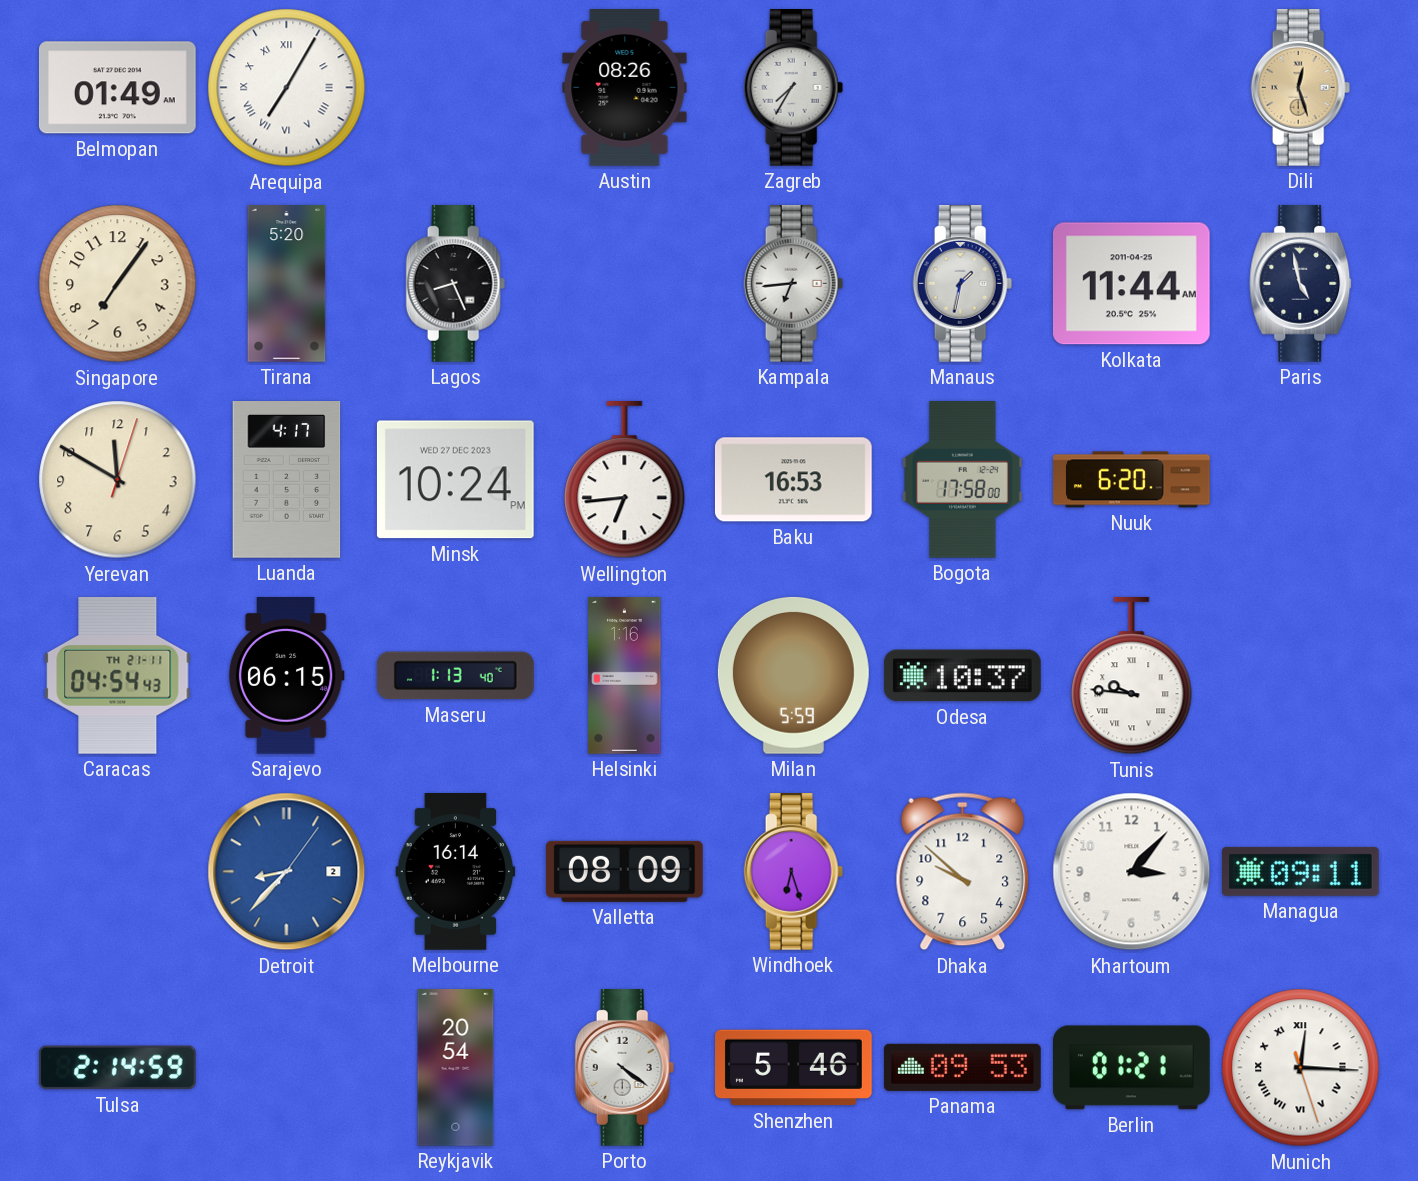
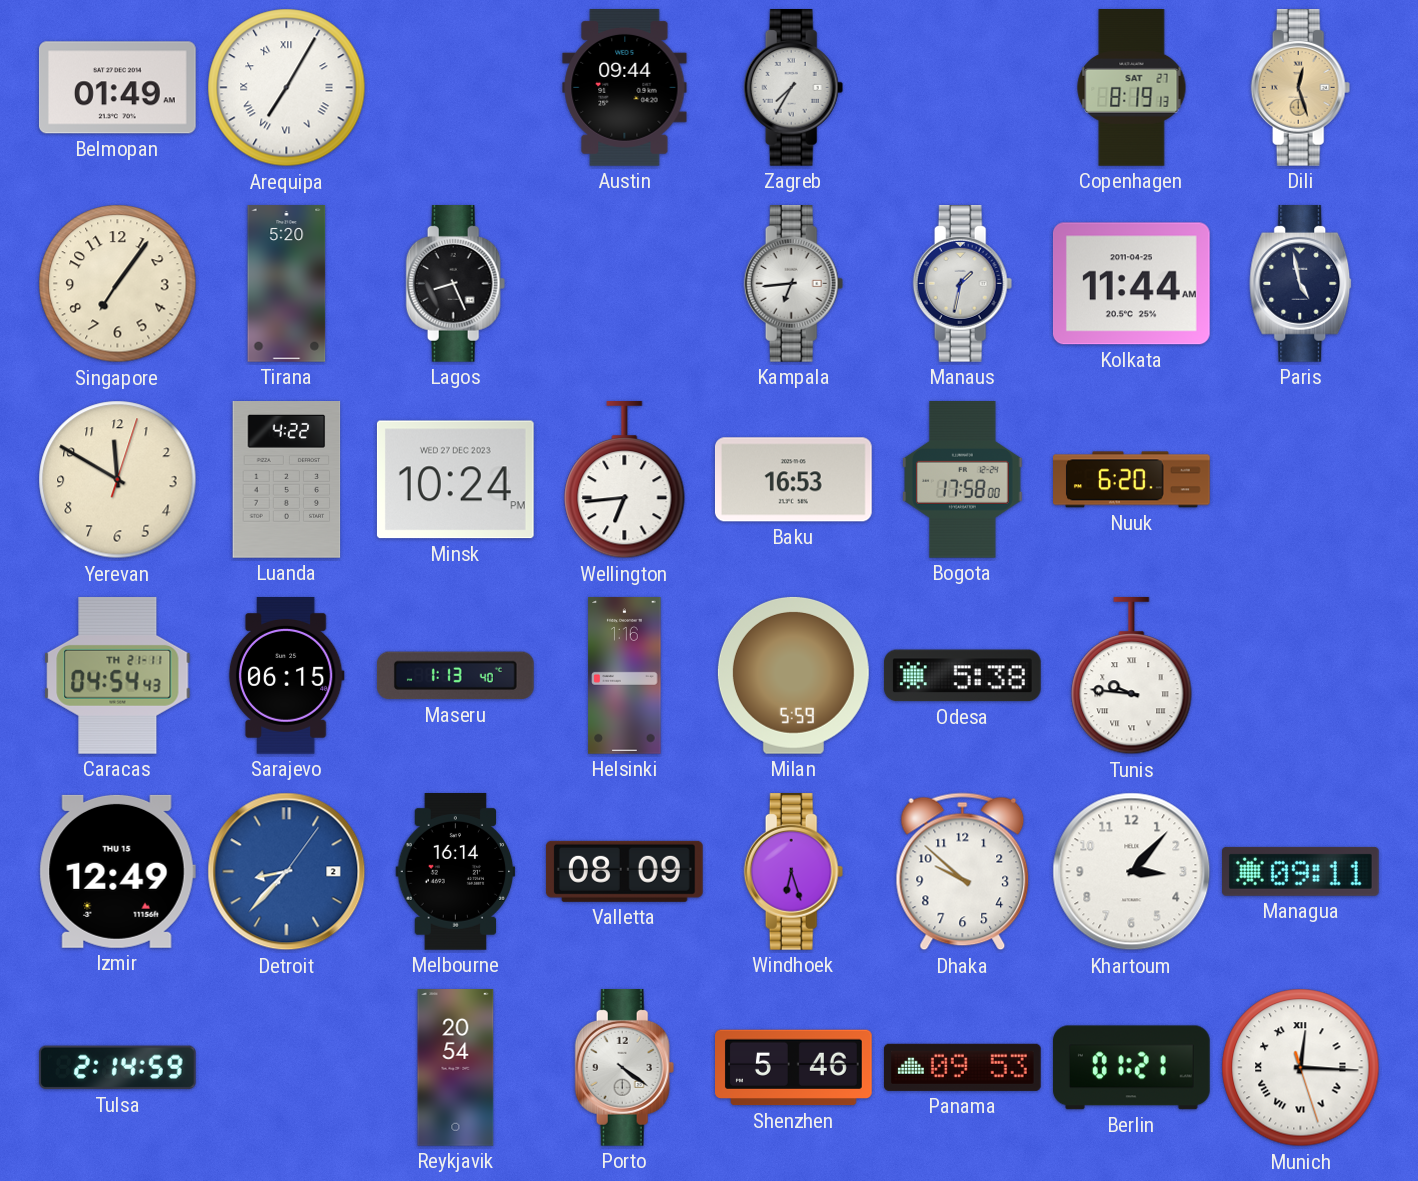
Austin: 08:26 -> 09:44 (625, 88)
Copenhagen: none -> 8:19 (1132, 88)
Luanda: 4:17 -> 4:22 (287, 480)
Odesa: 10:37 -> 5:38 (962, 676)
Izmir: none -> 12:49 (117, 871)
